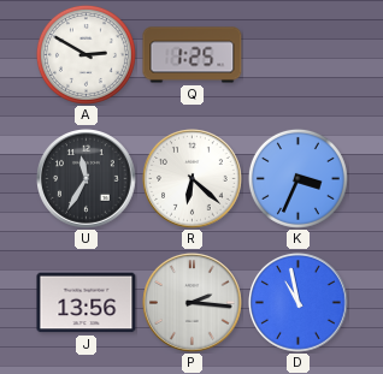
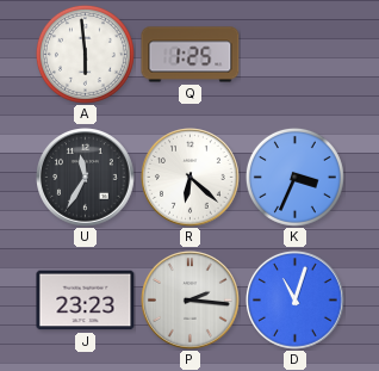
A: 2:50 -> 5:59 (85, 54)
J: 13:56 -> 23:23 (86, 301)
D: 10:58 -> 11:03 (296, 301)
